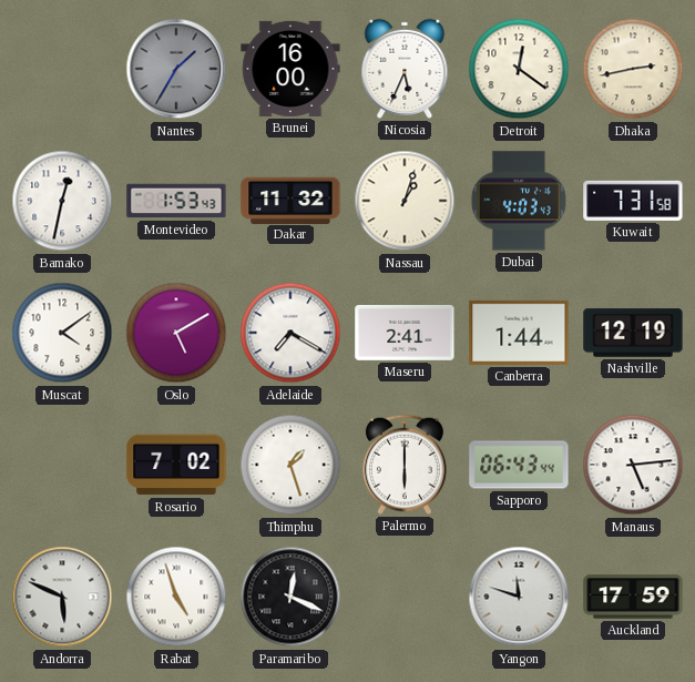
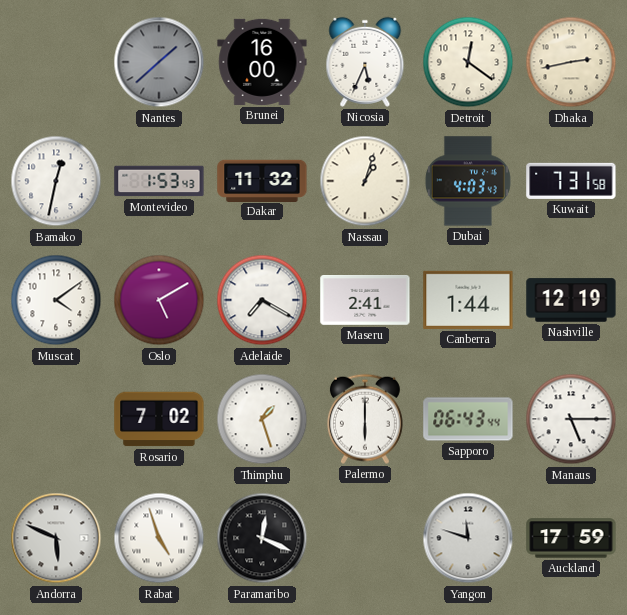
Nantes: 1:35 -> 1:38 (159, 62)
Manaus: 5:14 -> 5:15 (571, 419)
